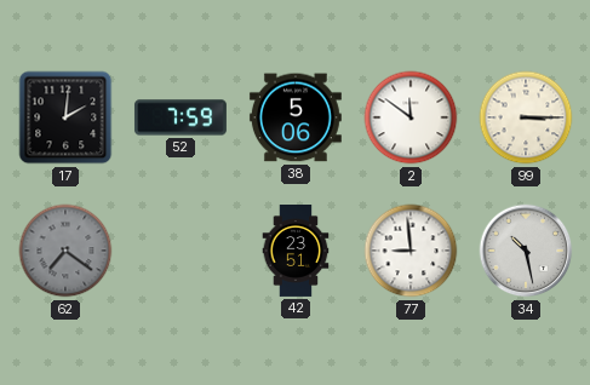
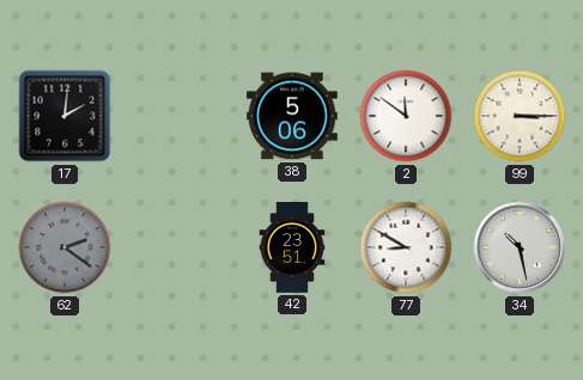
52: 7:59 -> none (181, 117)
62: 7:21 -> 2:21 (65, 247)
77: 8:59 -> 8:50 (406, 247)
